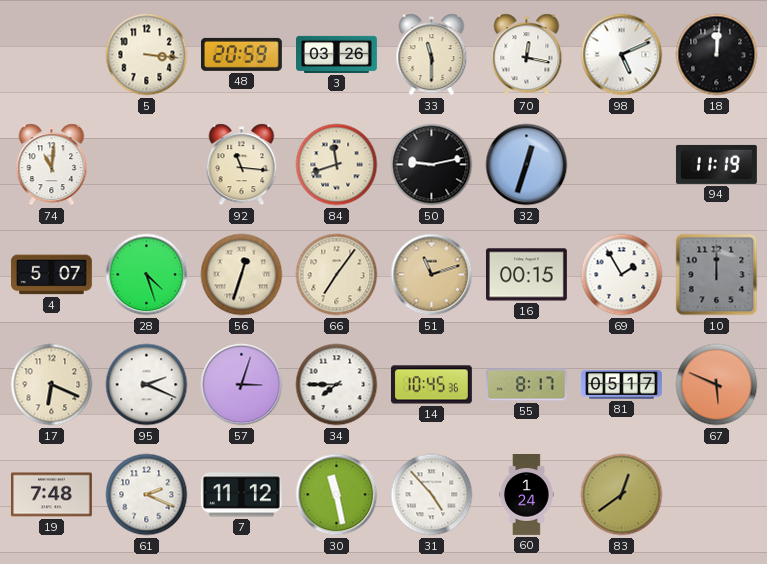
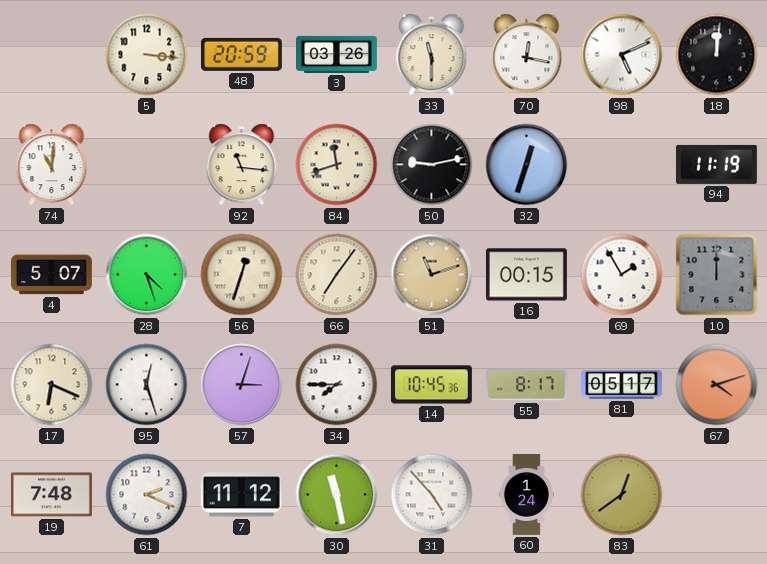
95: 2:19 -> 12:27 (147, 385)
67: 5:49 -> 4:12 (717, 385)
